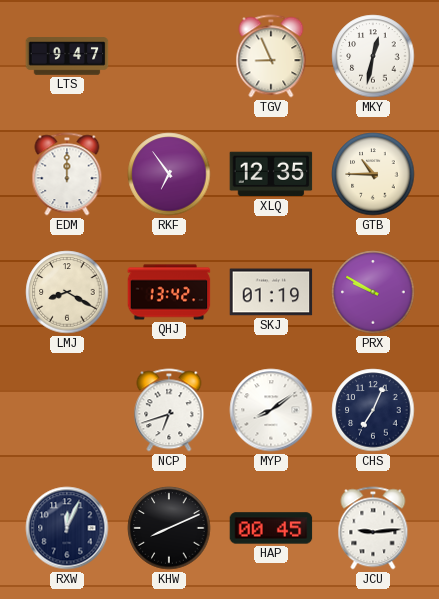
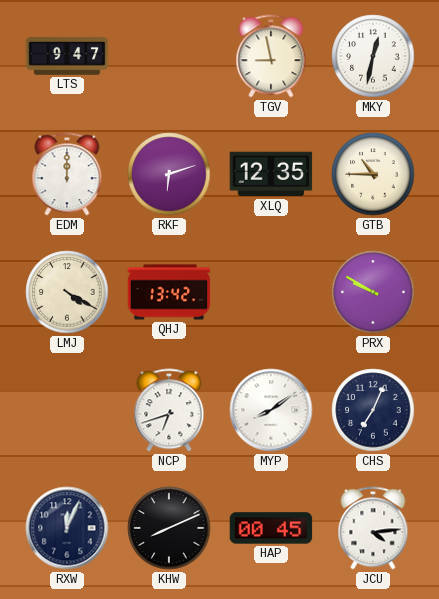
TGV: 8:56 -> 8:58 (271, 56)
RKF: 6:54 -> 6:12 (169, 174)
LMJ: 8:20 -> 4:20 (67, 292)
SKJ: 01:19 -> none (271, 292)
JCU: 9:14 -> 4:14 (373, 528)
